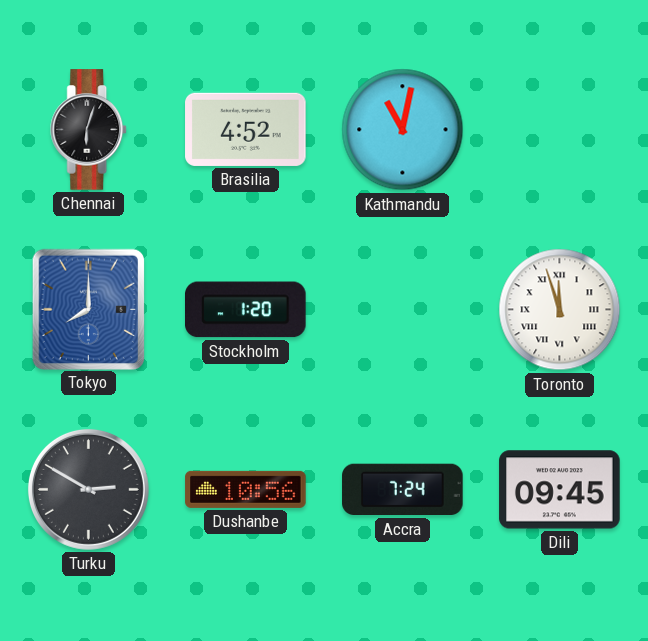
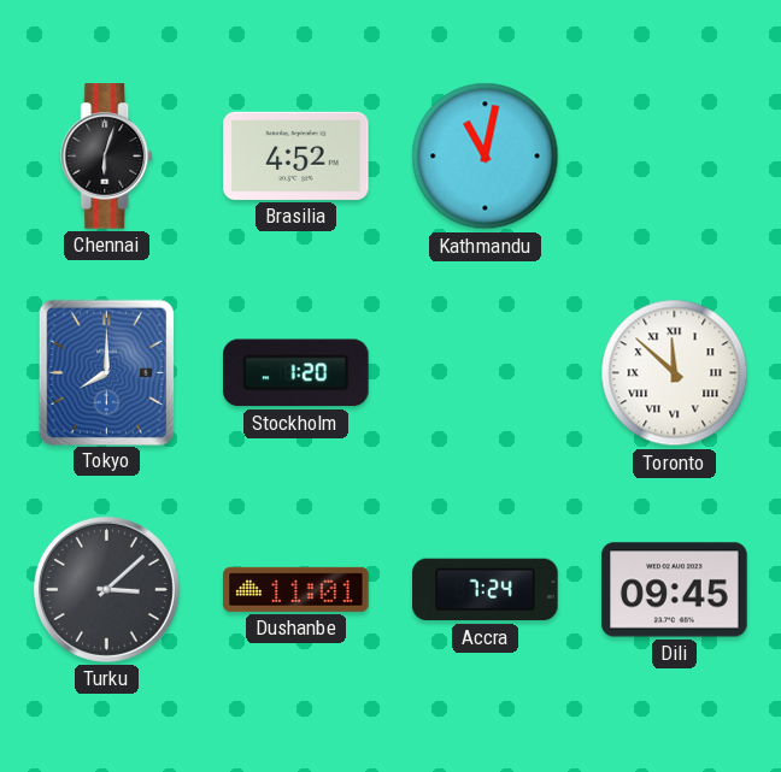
Toronto: 11:57 -> 11:52 (675, 373)
Turku: 2:50 -> 3:08 (106, 589)
Dushanbe: 10:56 -> 11:01 (296, 589)
